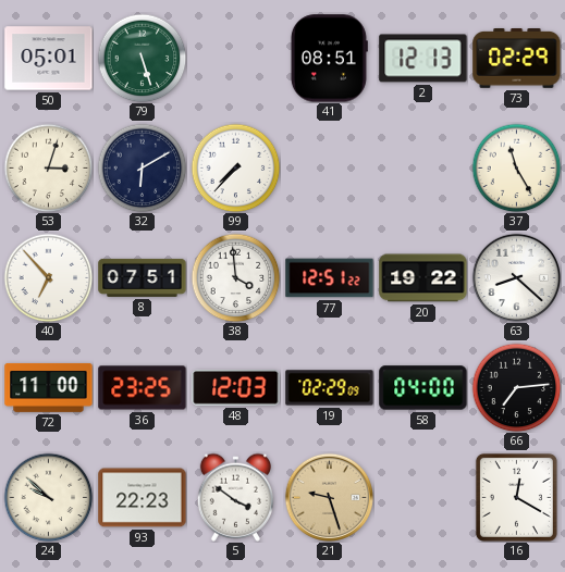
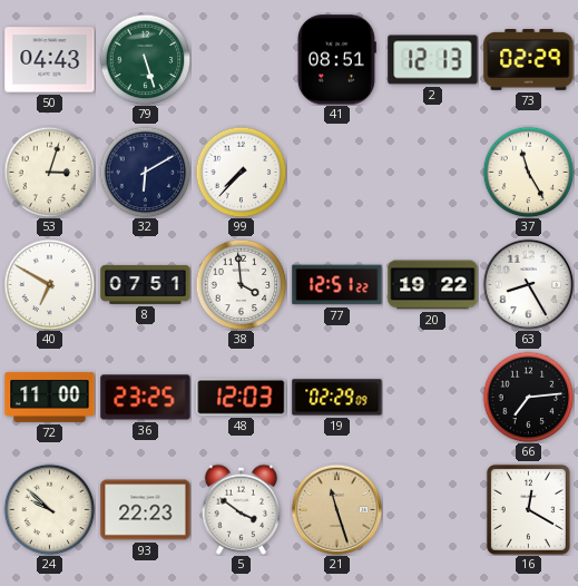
50: 05:01 -> 04:43 (50, 60)
40: 6:53 -> 6:50 (49, 284)
63: 8:22 -> 8:25 (528, 284)
58: 04:00 -> none (423, 388)
21: 9:27 -> 11:27 (336, 509)
